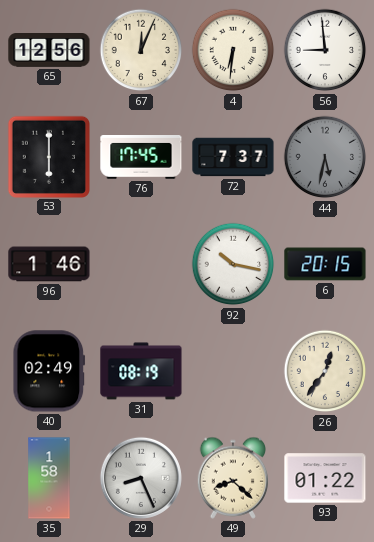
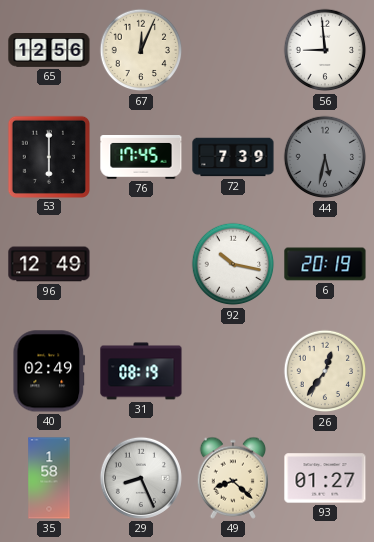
4: 6:31 -> none (233, 50)
72: 7:37 -> 7:39 (233, 157)
96: 1:46 -> 12:49 (49, 264)
6: 20:15 -> 20:19 (325, 264)
93: 01:22 -> 01:27 (325, 478)
